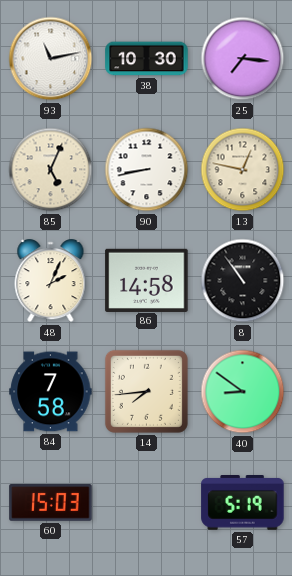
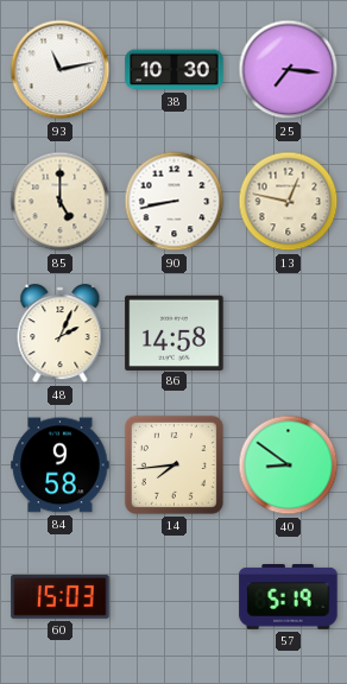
85: 5:04 -> 5:00 (61, 202)
8: 10:54 -> none (243, 281)
84: 7:58 -> 9:58 (61, 465)
